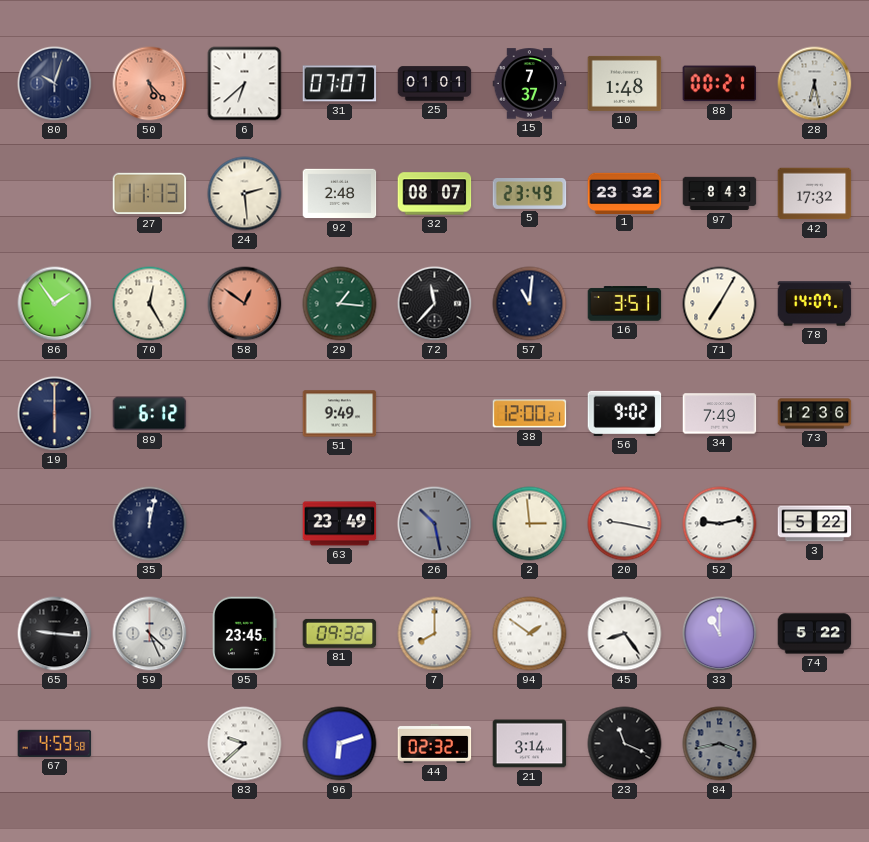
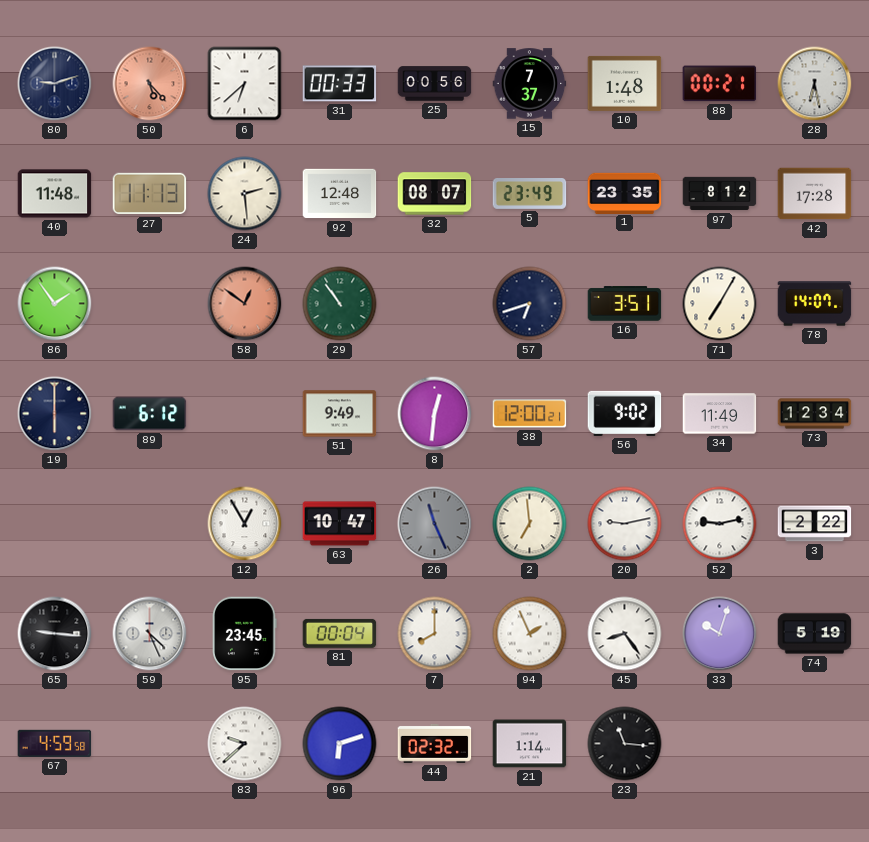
80: 10:03 -> 9:12 (55, 84)
31: 07:07 -> 00:33 (340, 84)
25: 01:01 -> 00:56 (435, 84)
40: none -> 11:48 (55, 194)
92: 2:48 -> 12:48 (340, 194)
1: 23:32 -> 23:35 (625, 193)
97: 8:43 -> 8:12 (720, 194)
42: 17:32 -> 17:28 (815, 194)
70: 12:25 -> none (150, 304)
29: 1:16 -> 10:54 (340, 304)
72: 11:37 -> none (435, 304)
57: 11:01 -> 6:42 (530, 304)
8: none -> 12:31 (435, 414)
34: 7:49 -> 11:49 (720, 414)
73: 12:36 -> 12:34 (815, 414)
35: 12:02 -> none (150, 524)
12: none -> 12:55 (245, 524)
63: 23:49 -> 10:47 (340, 524)
26: 10:28 -> 11:26 (435, 524)
2: 2:59 -> 6:59 (530, 524)
20: 9:17 -> 9:13 (625, 524)
3: 5:22 -> 2:22 (815, 524)
81: 09:32 -> 00:04 (340, 633)
94: 1:51 -> 1:56 (530, 634)
33: 11:00 -> 10:03 (720, 634)
74: 5:22 -> 5:19 (815, 634)
21: 3:14 -> 1:14 (530, 744)
23: 11:19 -> 11:16 (625, 744)
84: 3:43 -> none (720, 744)
